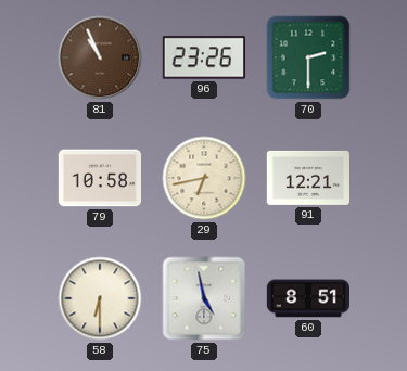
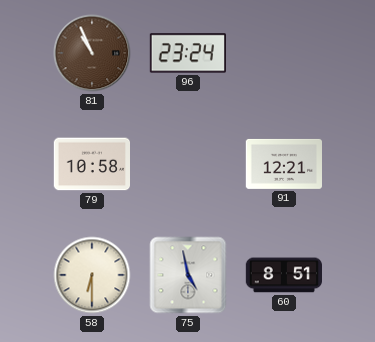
96: 23:26 -> 23:24 (187, 53)
70: 2:30 -> none (308, 57)
29: 6:43 -> none (204, 178)
